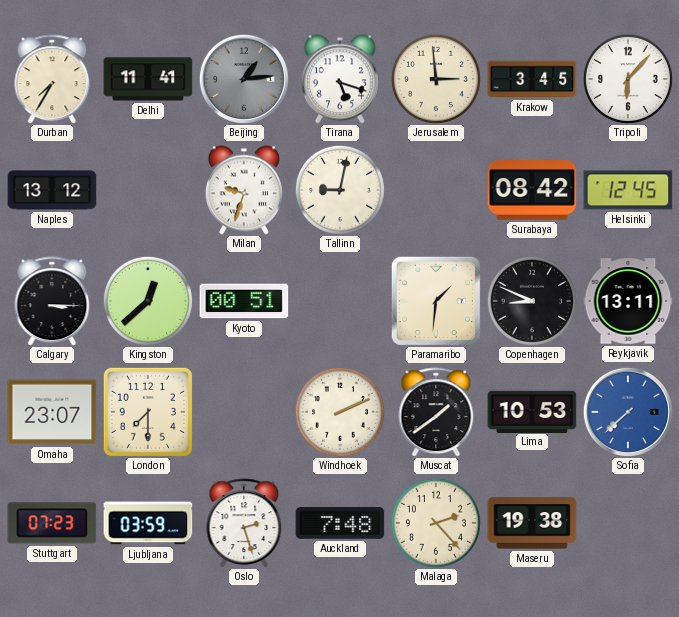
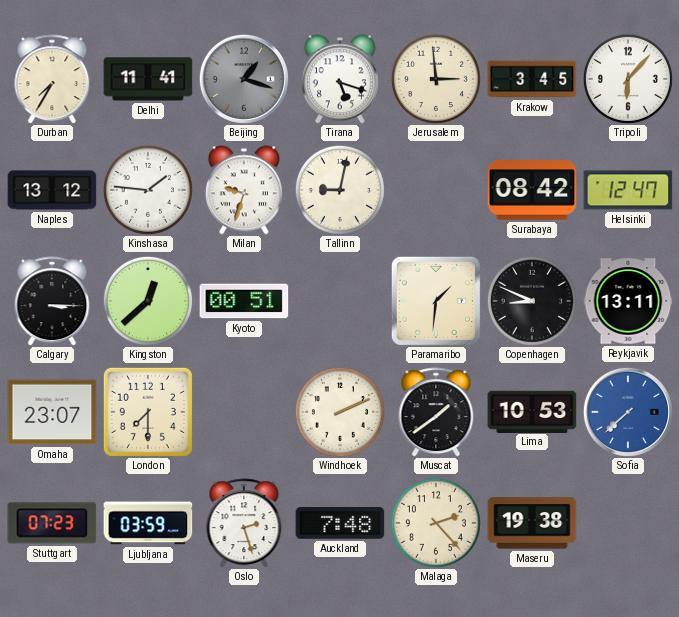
Beijing: 1:14 -> 1:18 (244, 79)
Kinshasa: none -> 1:46 (148, 190)
Helsinki: 12:45 -> 12:47 (628, 190)
